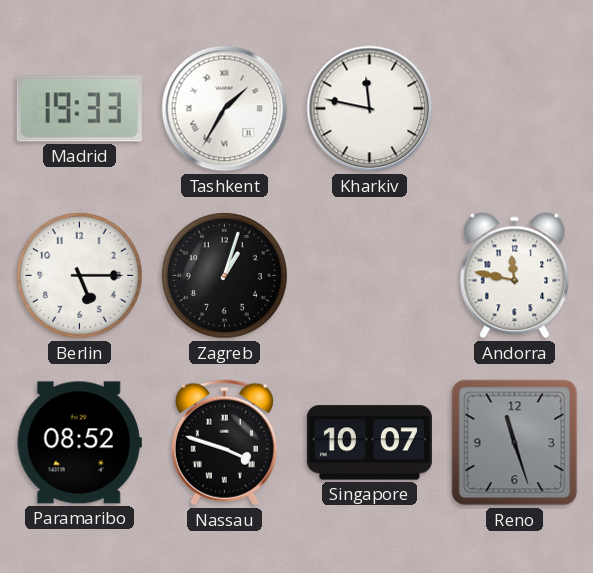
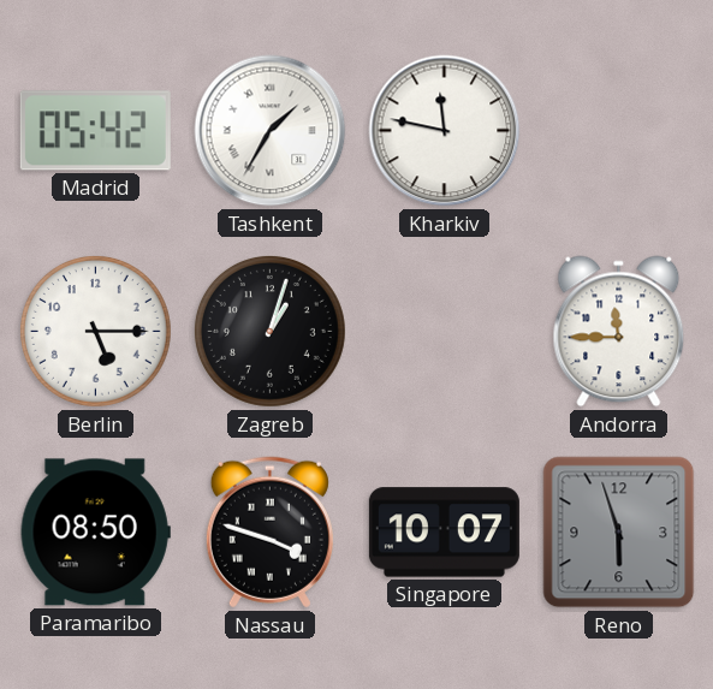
Madrid: 19:33 -> 05:42 (95, 131)
Andorra: 11:47 -> 11:45 (619, 332)
Paramaribo: 08:52 -> 08:50 (95, 533)
Reno: 11:27 -> 5:57 (619, 533)
